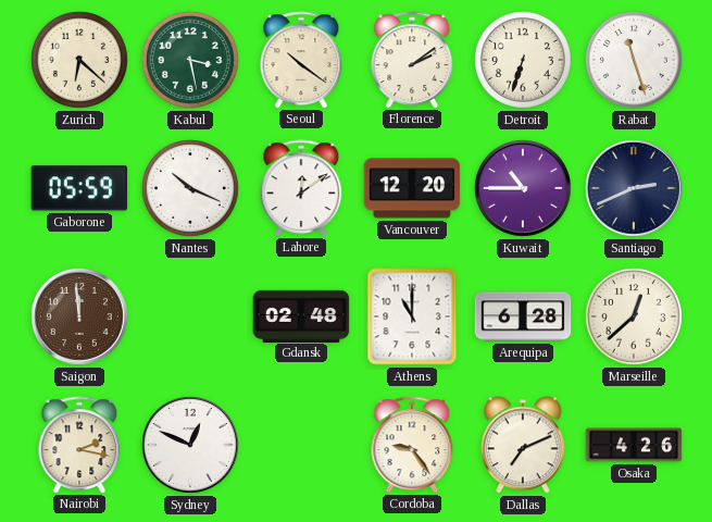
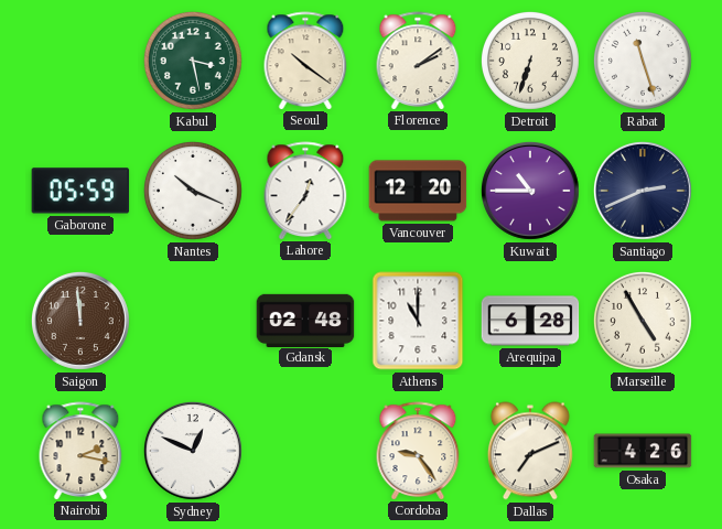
Zurich: 6:22 -> none (79, 60)
Lahore: 12:09 -> 12:36 (305, 191)
Marseille: 12:38 -> 4:55 (643, 321)
